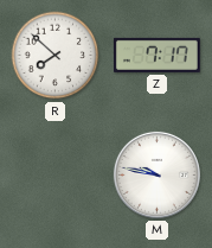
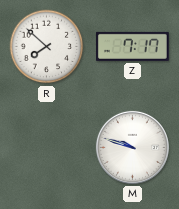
M: 9:47 -> 9:48 (132, 147)
